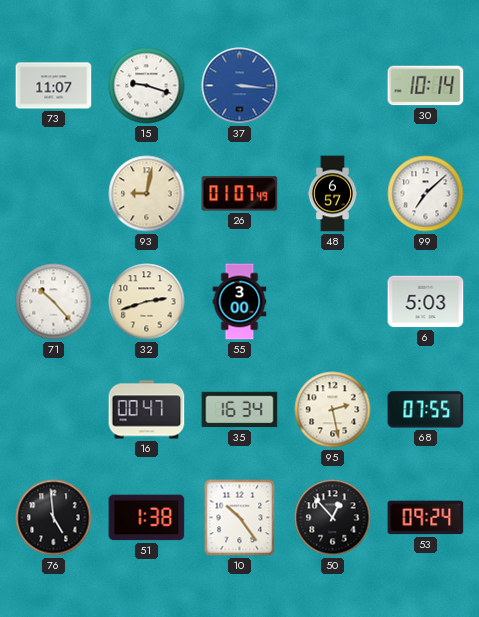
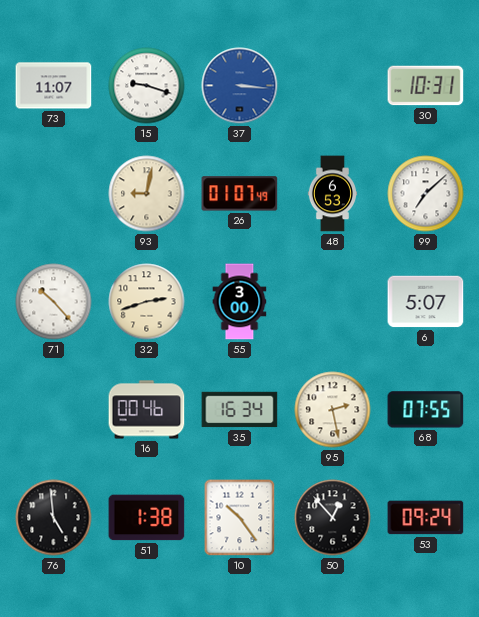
30: 10:14 -> 10:31 (426, 86)
48: 6:57 -> 6:53 (332, 194)
6: 5:03 -> 5:07 (426, 302)
16: 00:47 -> 00:46 (147, 410)
